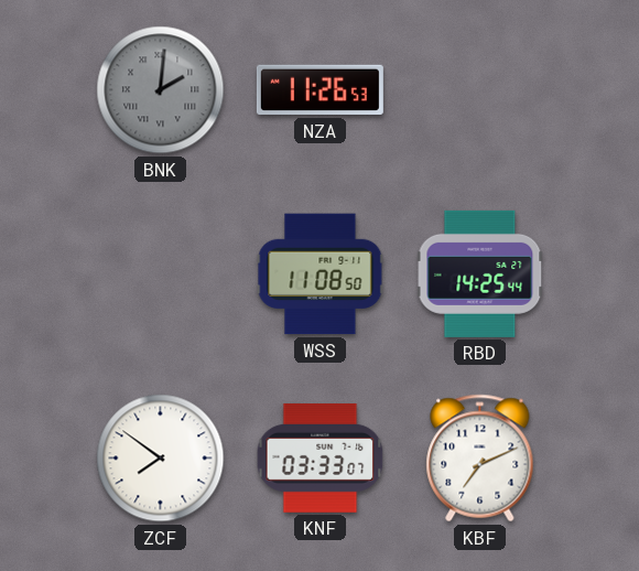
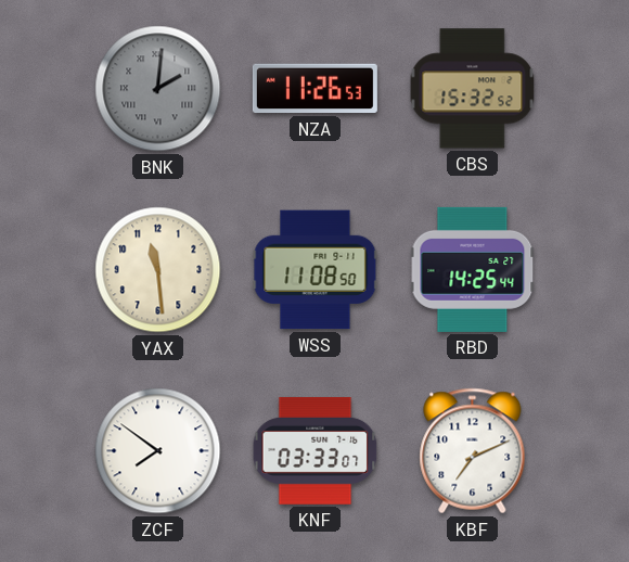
CBS: none -> 15:32 (473, 89)
YAX: none -> 11:29 (158, 270)
